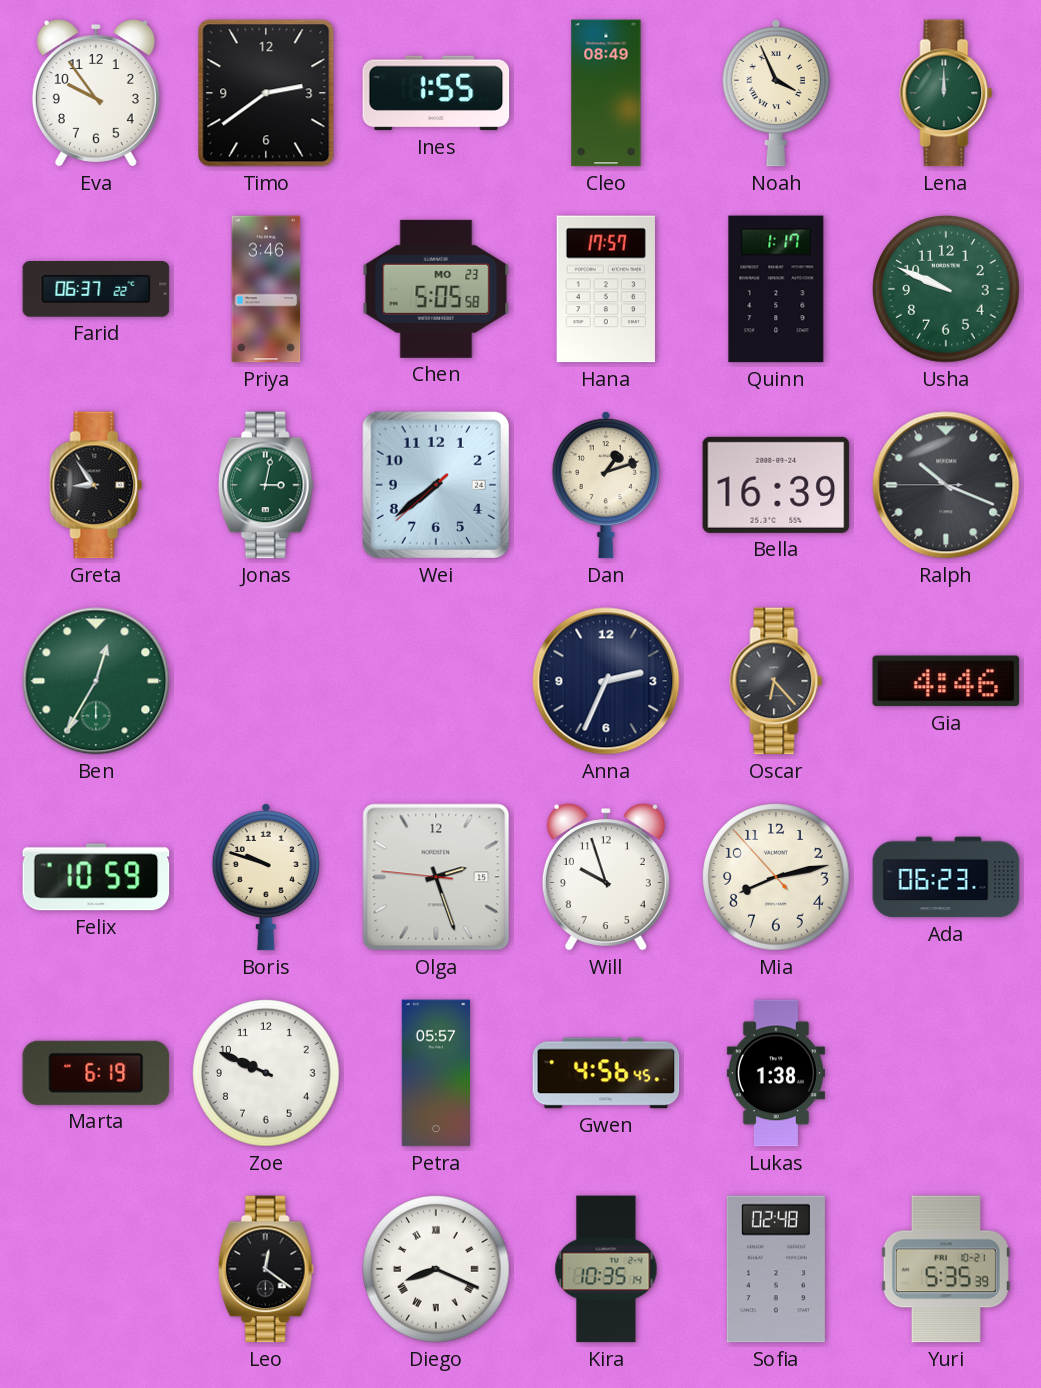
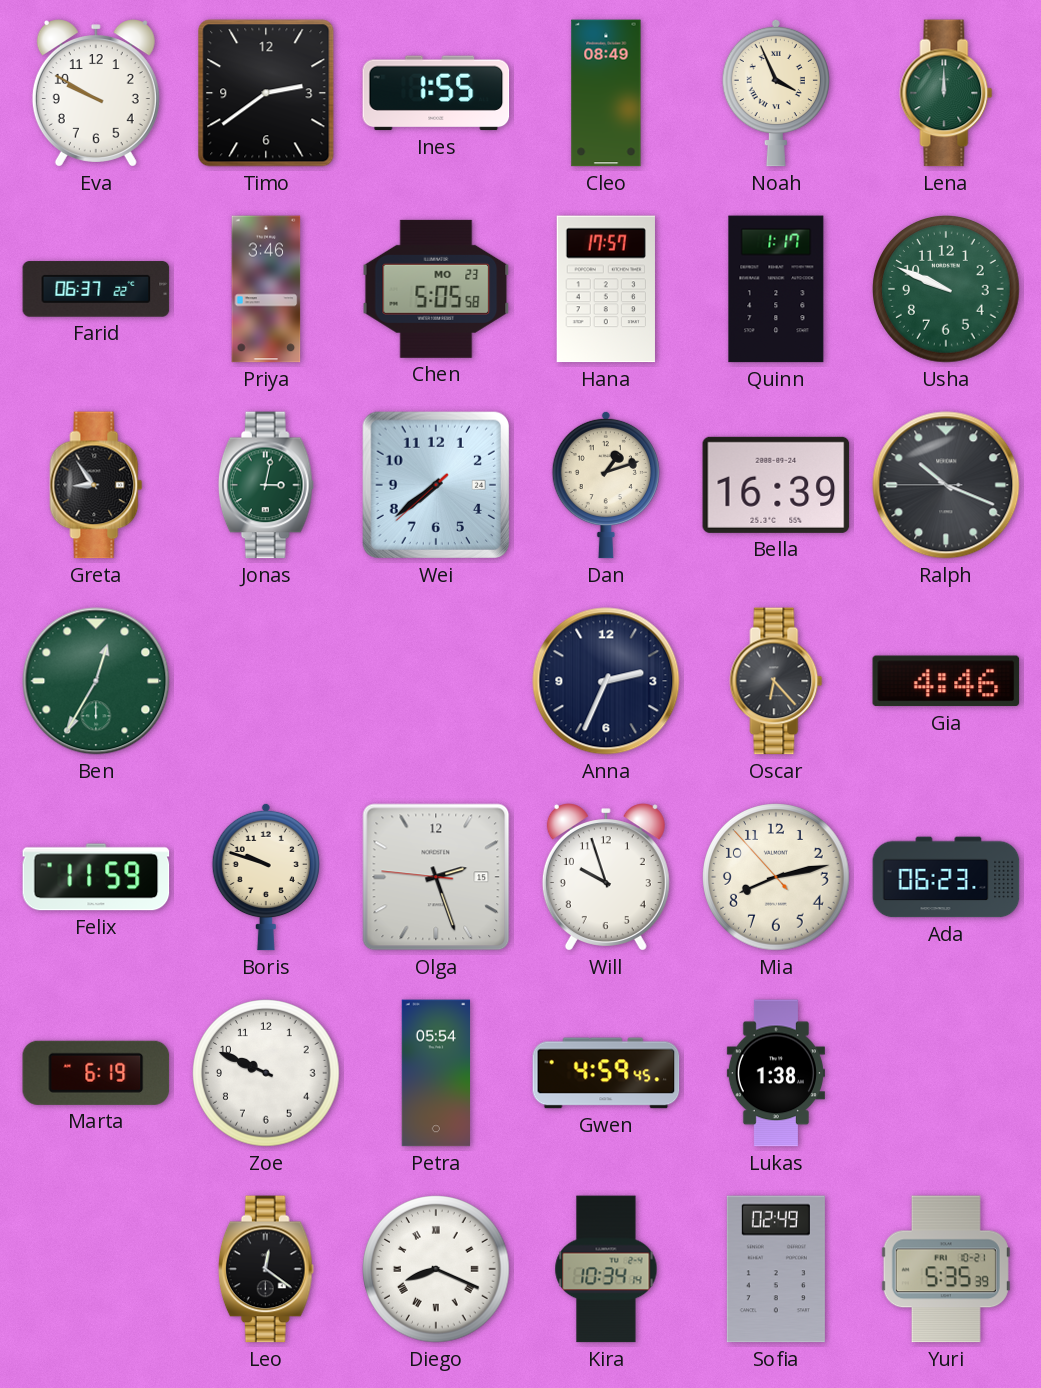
Eva: 9:54 -> 9:50 (96, 93)
Felix: 10:59 -> 11:59 (96, 877)
Petra: 05:57 -> 05:54 (436, 1073)
Gwen: 4:56 -> 4:59 (606, 1073)
Kira: 10:35 -> 10:34 (606, 1269)
Sofia: 02:48 -> 02:49 (776, 1269)
